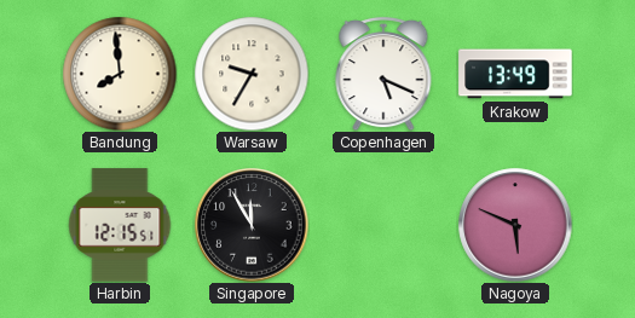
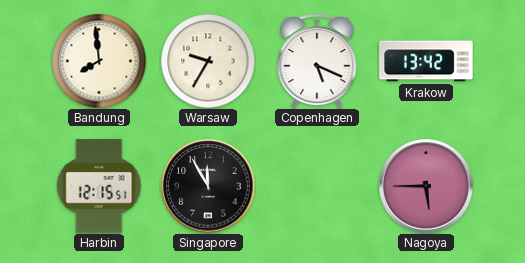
Krakow: 13:49 -> 13:42 (426, 61)
Nagoya: 5:49 -> 5:45 (426, 186)
